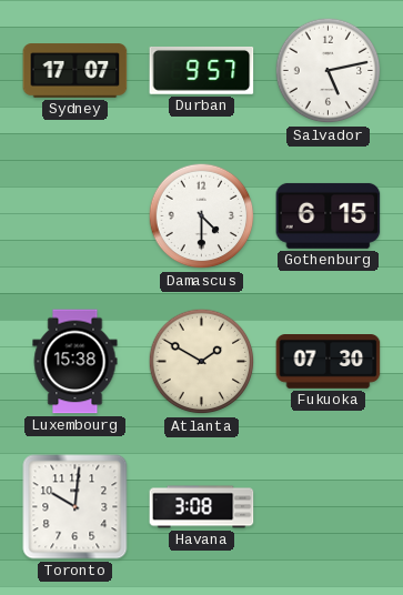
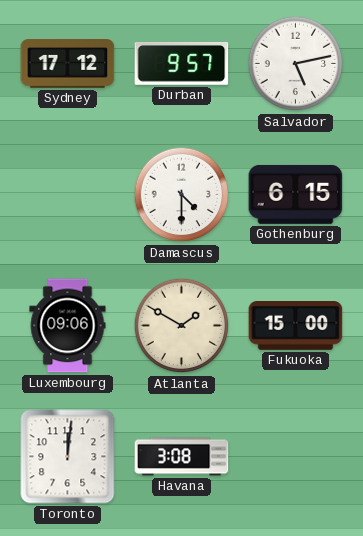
Sydney: 17:07 -> 17:12 (68, 64)
Luxembourg: 15:38 -> 09:06 (68, 326)
Fukuoka: 07:30 -> 15:00 (296, 326)
Toronto: 10:01 -> 12:01 (68, 457)
